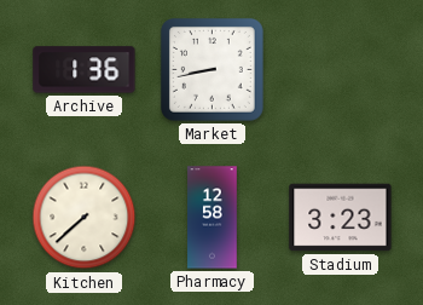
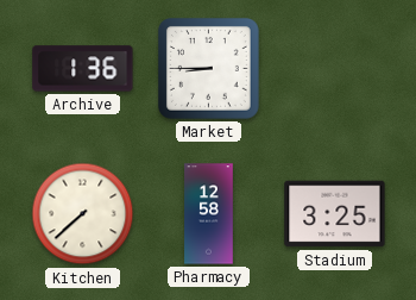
Market: 8:43 -> 8:45 (208, 68)
Stadium: 3:23 -> 3:25 (335, 214)
